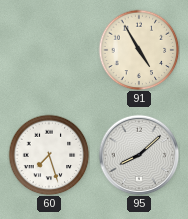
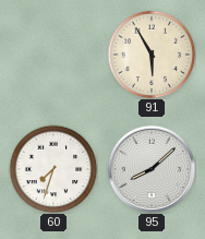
91: 4:55 -> 5:55 (152, 55)
60: 7:27 -> 7:33 (53, 169)
